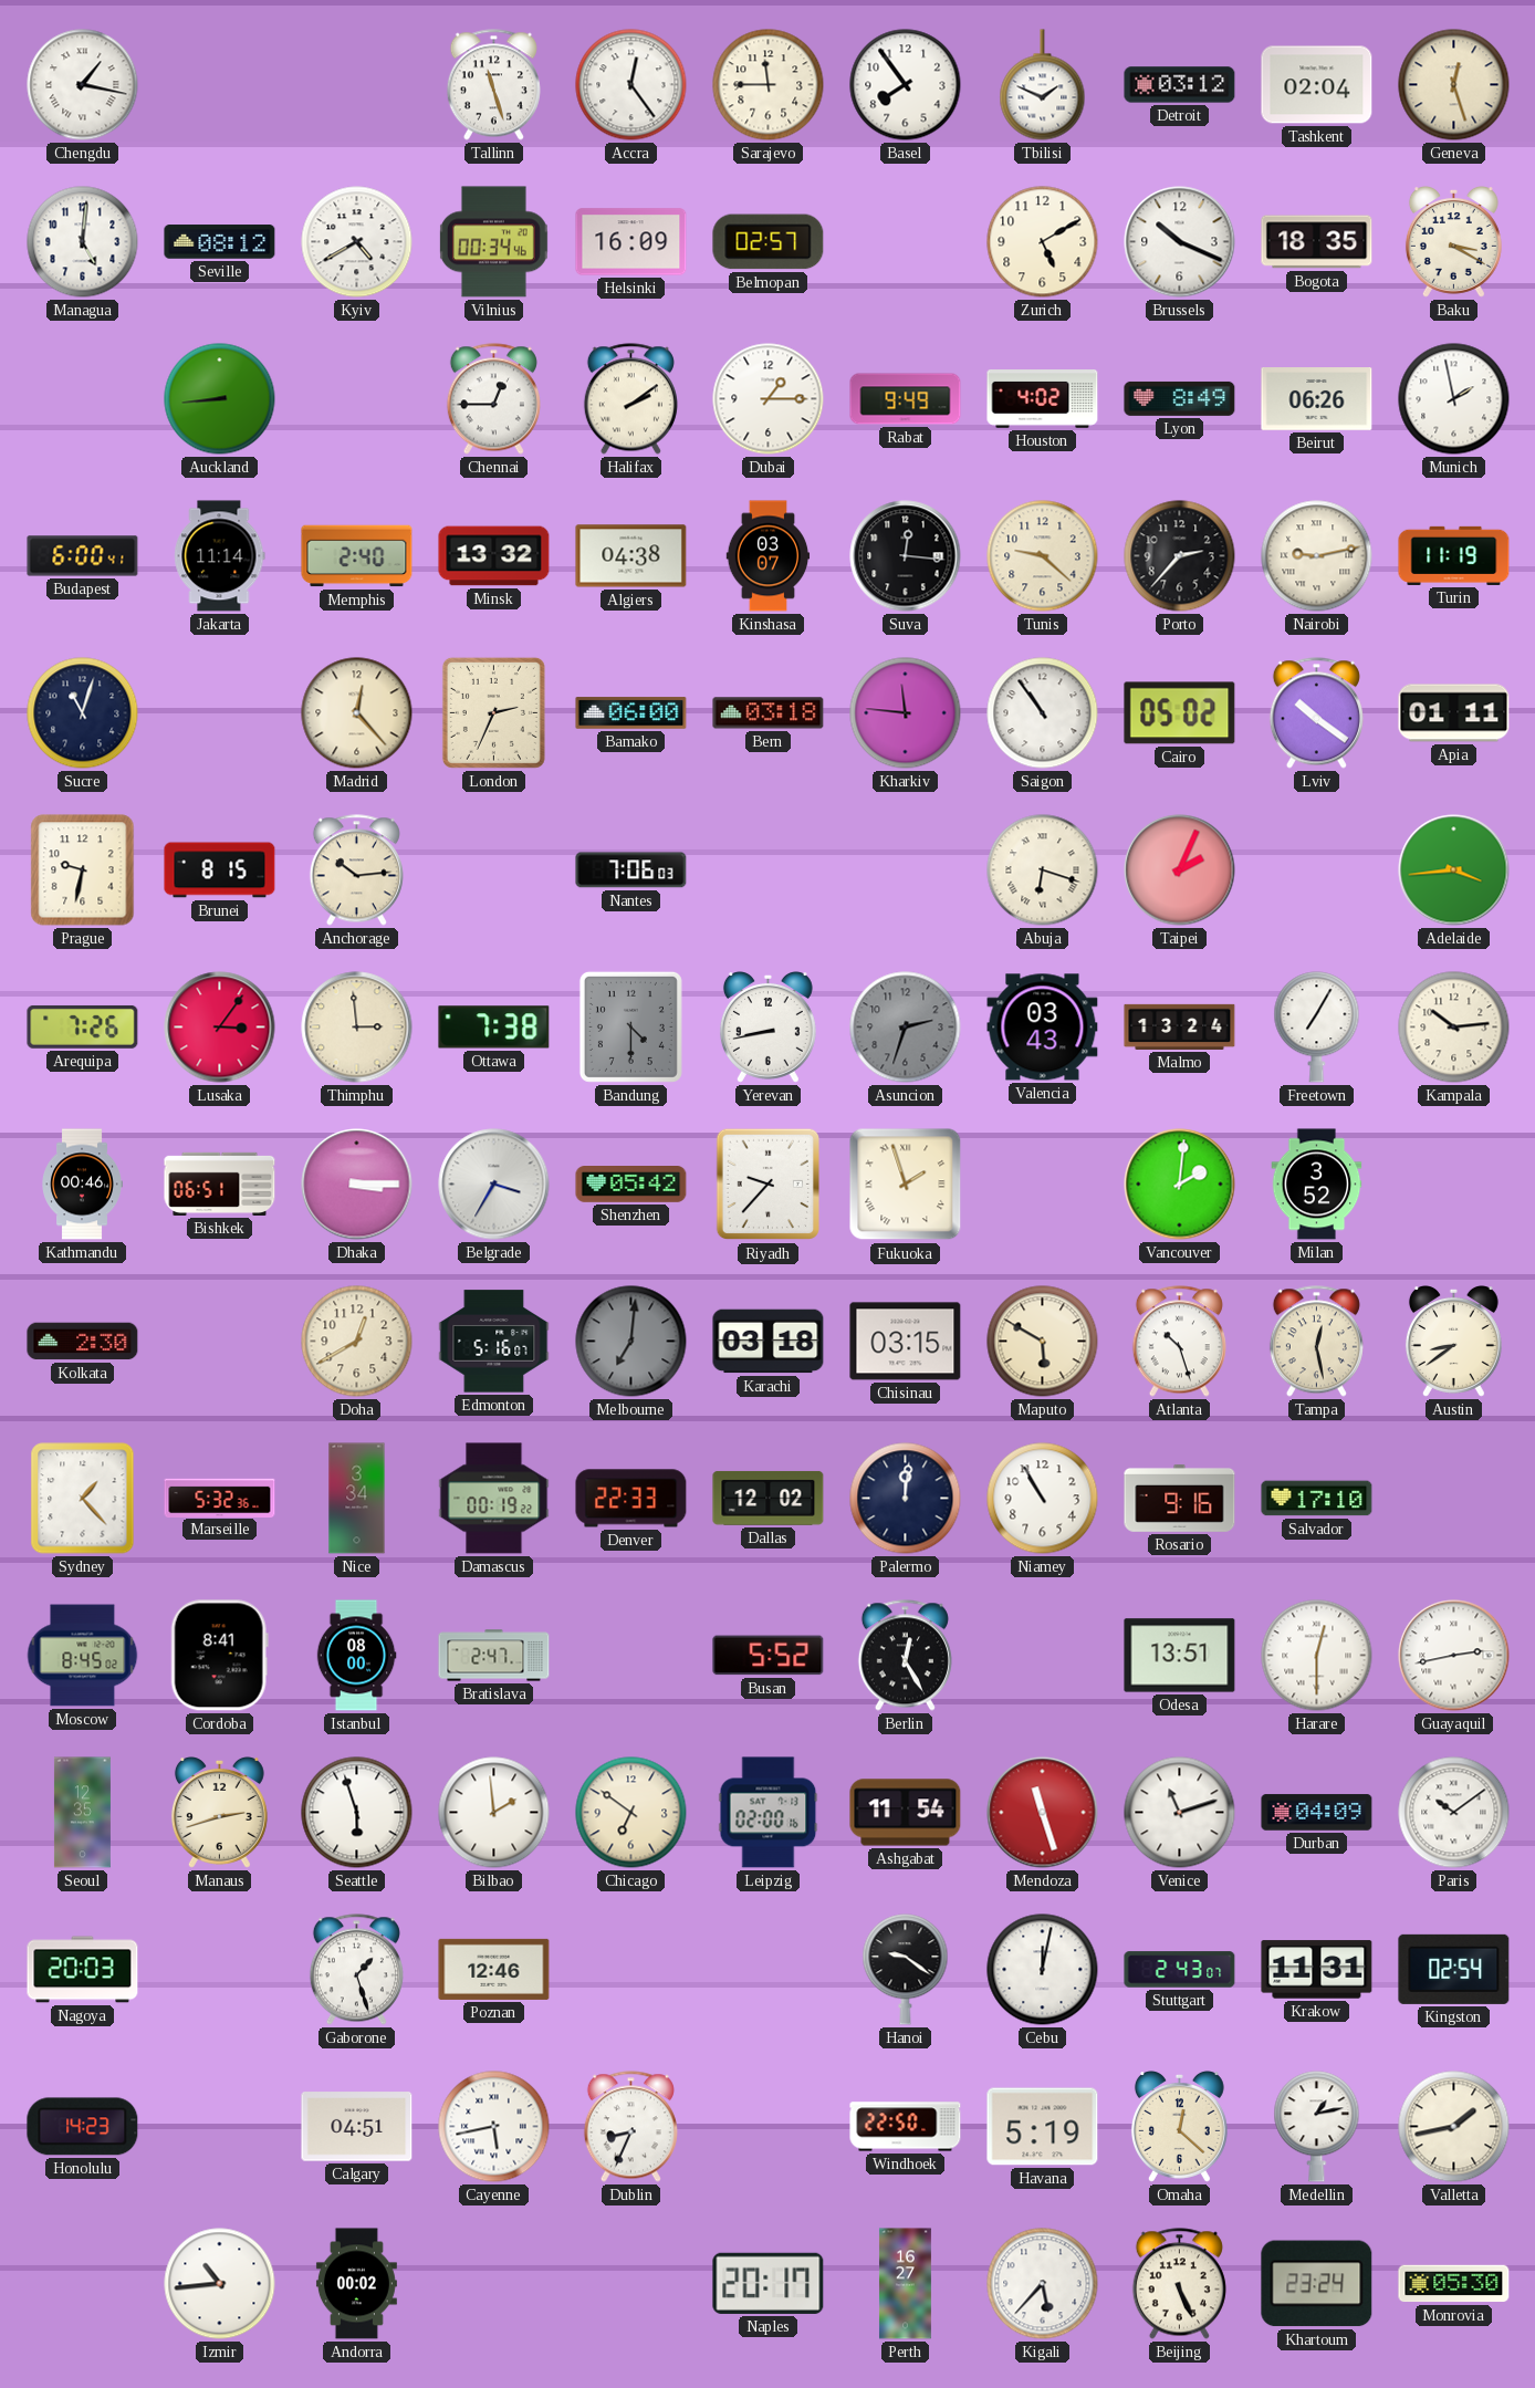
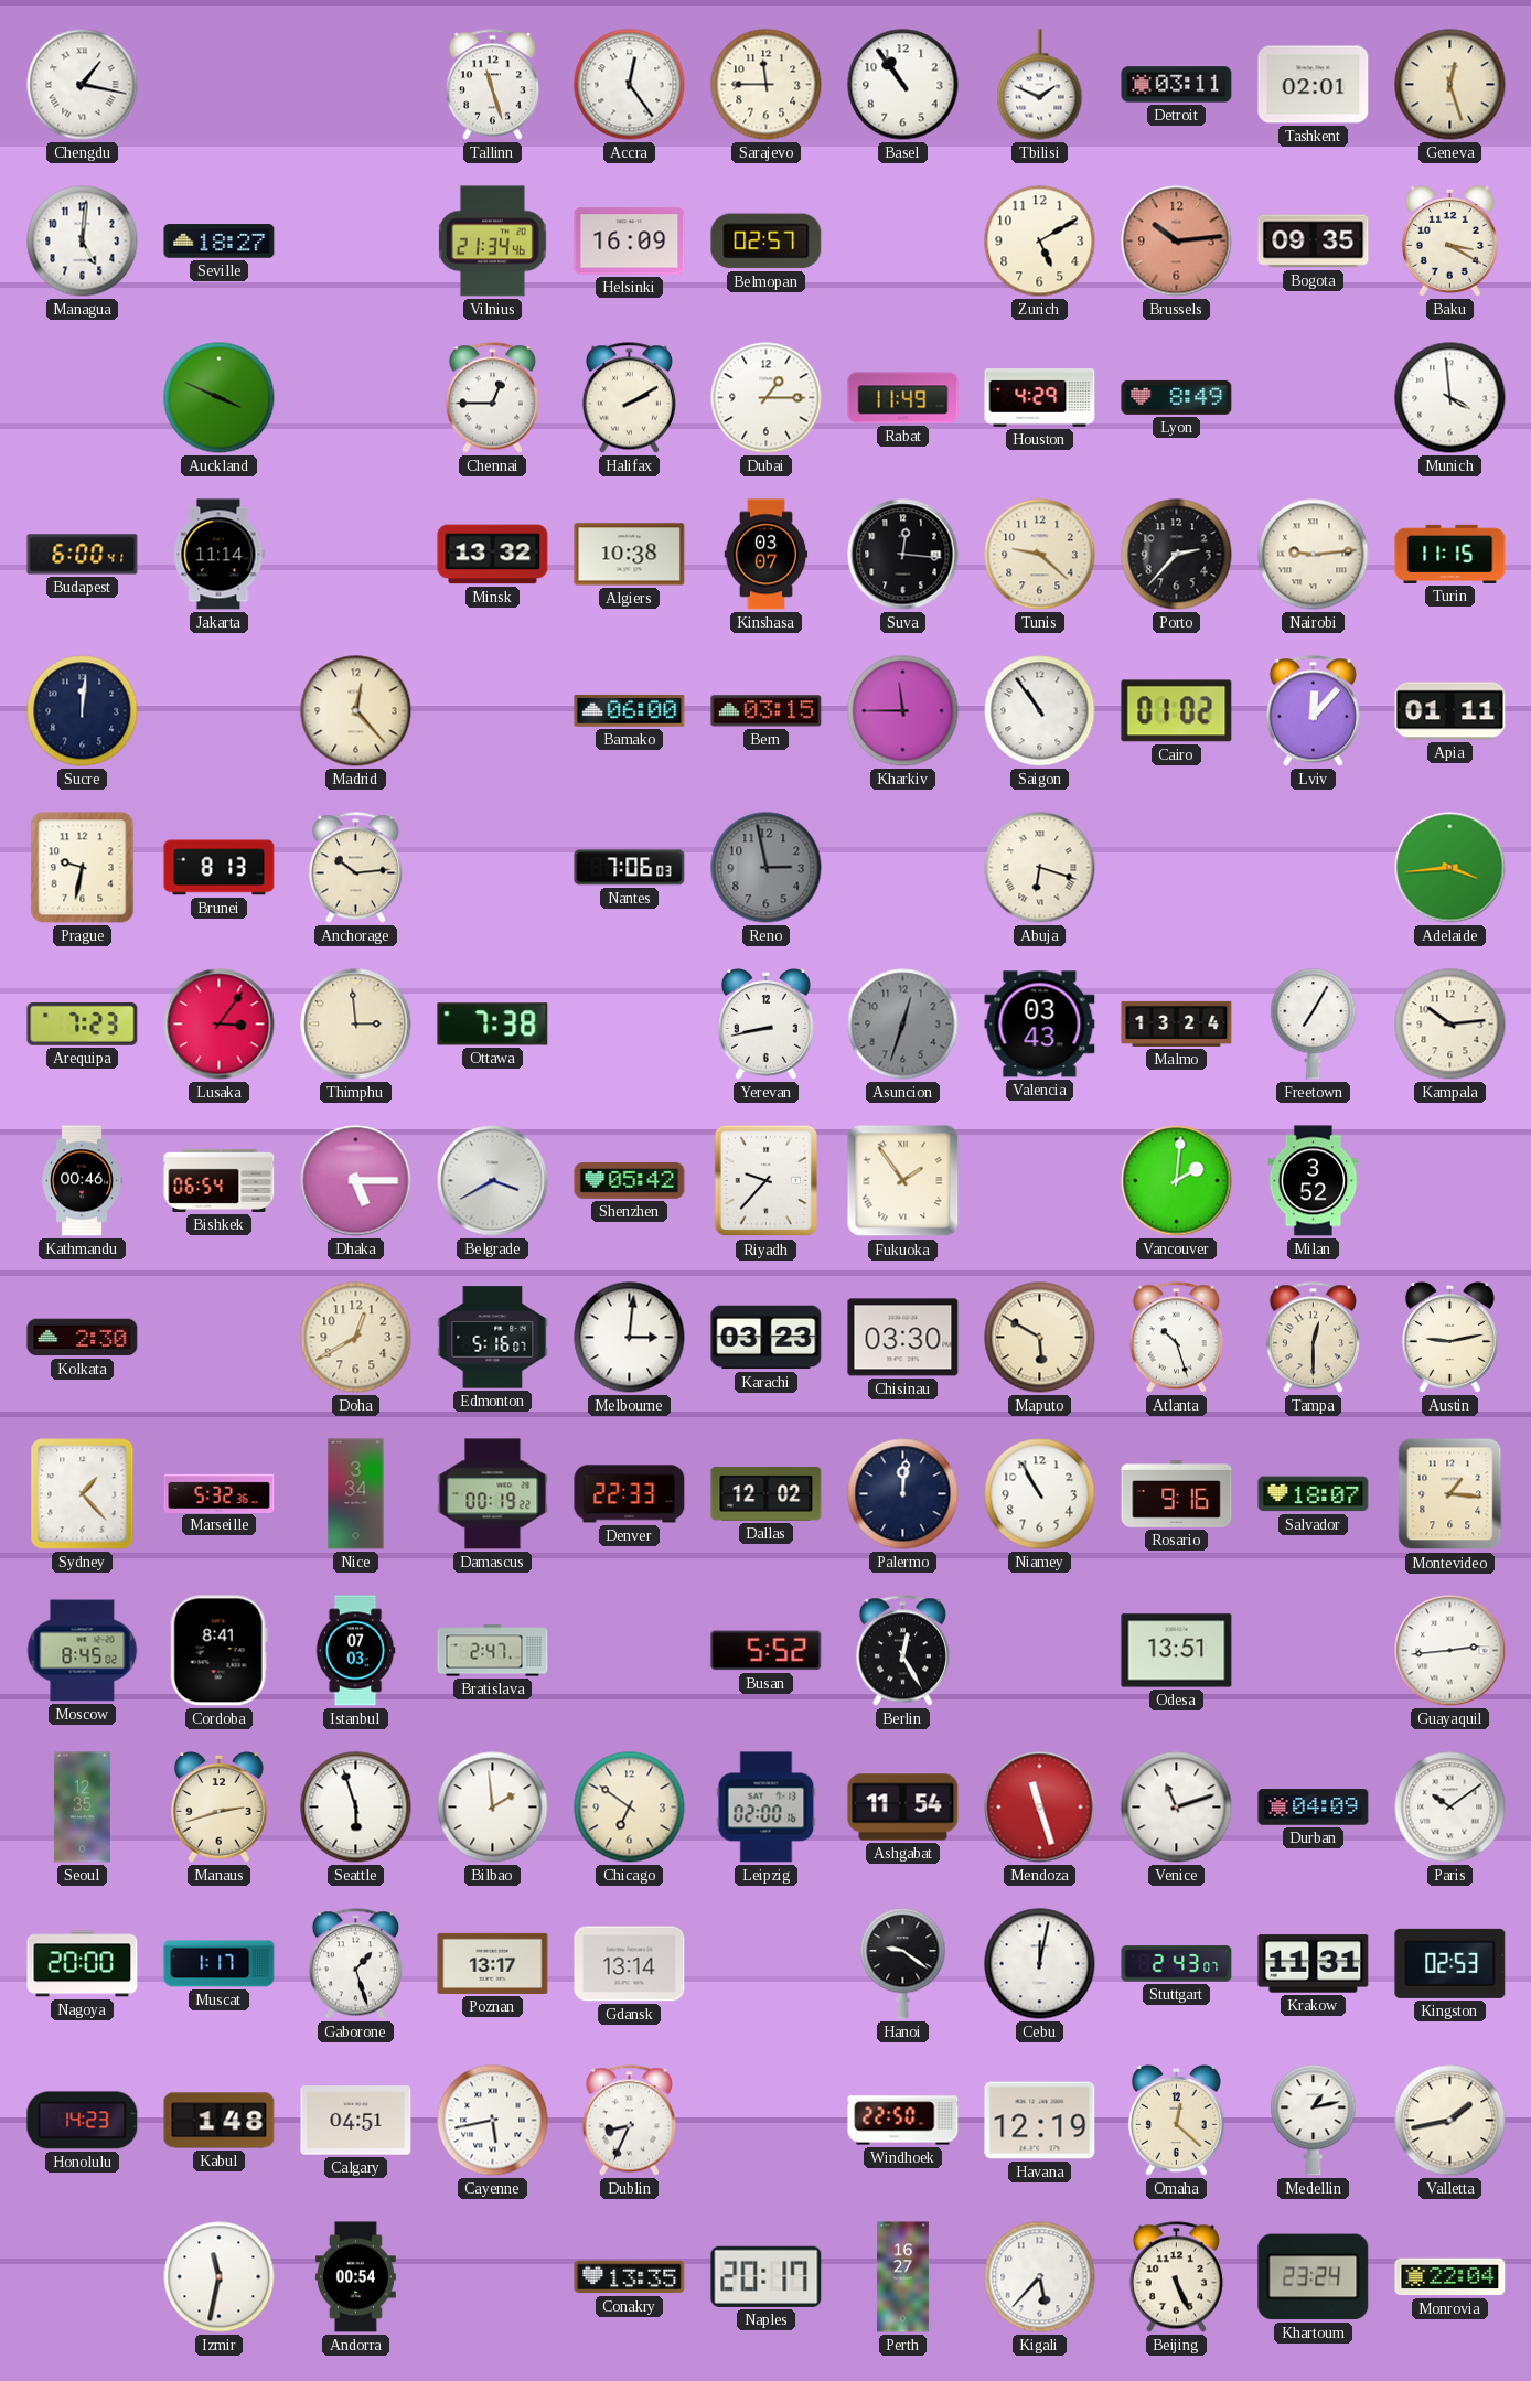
Basel: 7:54 -> 10:54 (903, 85)
Detroit: 03:12 -> 03:11 (1177, 85)
Tashkent: 02:04 -> 02:01 (1314, 85)
Seville: 08:12 -> 18:27 (220, 242)
Kyiv: 4:40 -> none (357, 242)
Vilnius: 00:34 -> 21:34 (492, 242)
Brussels: 10:19 -> 10:14 (1177, 242)
Brussels dial: white -> salmon (1177, 242)
Bogota: 18:35 -> 09:35 (1314, 242)
Auckland: 8:44 -> 3:49 (220, 398)
Halifax: 2:09 -> 2:10 (629, 398)
Rabat: 9:49 -> 11:49 (903, 398)
Houston: 4:02 -> 4:29 (1040, 398)
Beirut: 06:26 -> none (1317, 399)
Munich: 1:58 -> 3:59 (1450, 398)
Memphis: 2:40 -> none (357, 556)
Algiers: 04:38 -> 10:38 (630, 555)
Nairobi: 9:13 -> 9:14 (1314, 555)
Turin: 11:19 -> 11:15 (1450, 554)
Sucre: 11:03 -> 12:01 (83, 711)
London: 2:34 -> none (493, 712)
Bern: 03:18 -> 03:15 (767, 711)
Kharkiv: 11:46 -> 11:45 (903, 711)
Cairo: 05:02 -> 01:02 (1177, 711)
Lviv: 10:21 -> 12:07 (1313, 711)
Brunei: 8:15 -> 8:13 (220, 868)
Reno: none -> 2:58 (767, 868)
Taipei: 2:04 -> none (1180, 870)
Arequipa: 7:26 -> 7:23 (83, 1023)
Bandung: 4:30 -> none (630, 1026)
Asuncion: 2:33 -> 12:33 (903, 1025)
Bishkek: 06:51 -> 06:54 (220, 1180)
Dhaka: 3:15 -> 5:15 (356, 1181)
Belgrade: 3:35 -> 3:40 (493, 1181)
Fukuoka: 1:57 -> 1:54 (903, 1181)
Melbourne: 7:01 -> 3:01 (630, 1338)
Melbourne dial: grey -> white (630, 1338)
Karachi: 03:18 -> 03:23 (767, 1338)
Chisinau: 03:15 -> 03:30 (903, 1338)
Tampa: 12:28 -> 12:30 (1313, 1338)
Austin: 8:39 -> 9:13 (1449, 1338)
Salvador: 17:10 -> 18:07 (1314, 1494)
Montevideo: none -> 1:16 (1450, 1494)
Istanbul: 08:00 -> 07:03 (355, 1651)
Harare: 12:30 -> none (1317, 1656)
Guayaquil: 2:43 -> 2:44 (1450, 1651)
Nagoya: 20:03 -> 20:00 (83, 1964)
Muscat: none -> 1:17 (220, 1964)
Poznan: 12:46 -> 13:17 (493, 1963)
Gdansk: none -> 13:14 (630, 1964)
Kingston: 02:54 -> 02:53 (1450, 1963)
Kabul: none -> 1:48 (220, 2121)
Havana: 5:19 -> 12:19 (1040, 2121)
Izmir: 10:44 -> 11:32 (220, 2277)
Andorra: 00:02 -> 00:54 (355, 2277)
Conakry: none -> 13:35 (630, 2277)
Monrovia: 05:30 -> 22:04 (1450, 2277)
